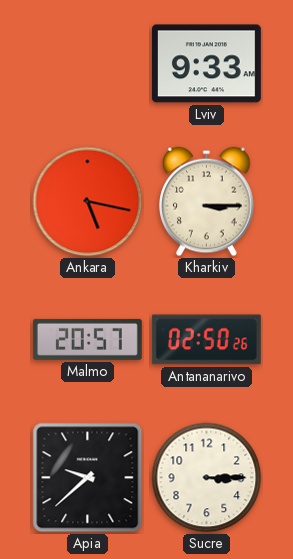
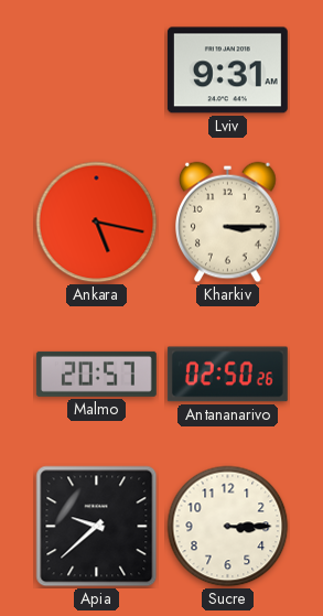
Lviv: 9:33 -> 9:31 (227, 71)
